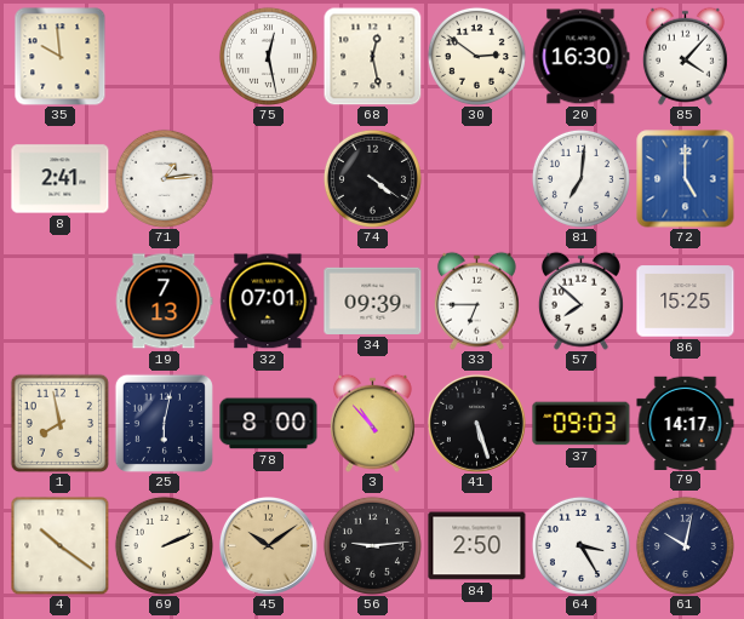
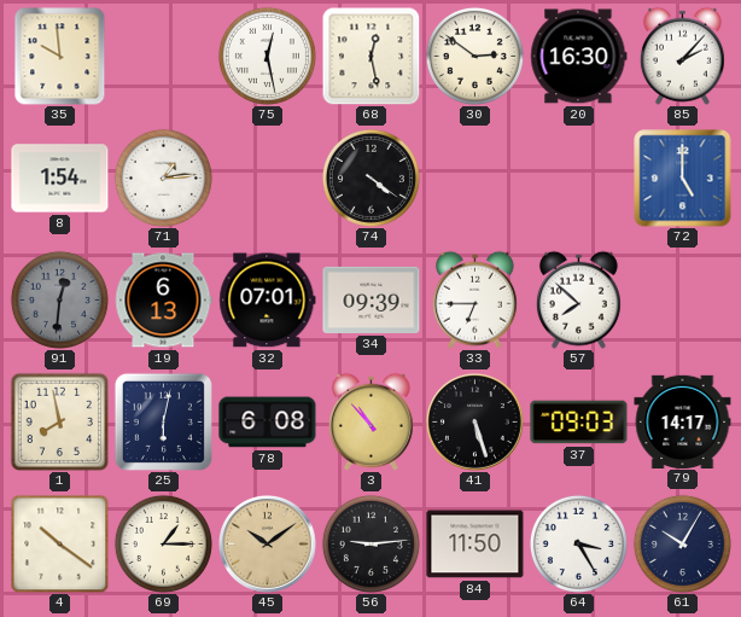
85: 4:07 -> 2:07 (682, 56)
8: 2:41 -> 1:54 (60, 179)
81: 7:01 -> none (580, 178)
91: none -> 12:31 (59, 299)
19: 7:13 -> 6:13 (163, 301)
86: 15:25 -> none (686, 302)
78: 8:00 -> 6:08 (268, 423)
69: 2:11 -> 1:15 (163, 543)
84: 2:50 -> 11:50 (475, 545)
61: 10:02 -> 10:05 (682, 543)
